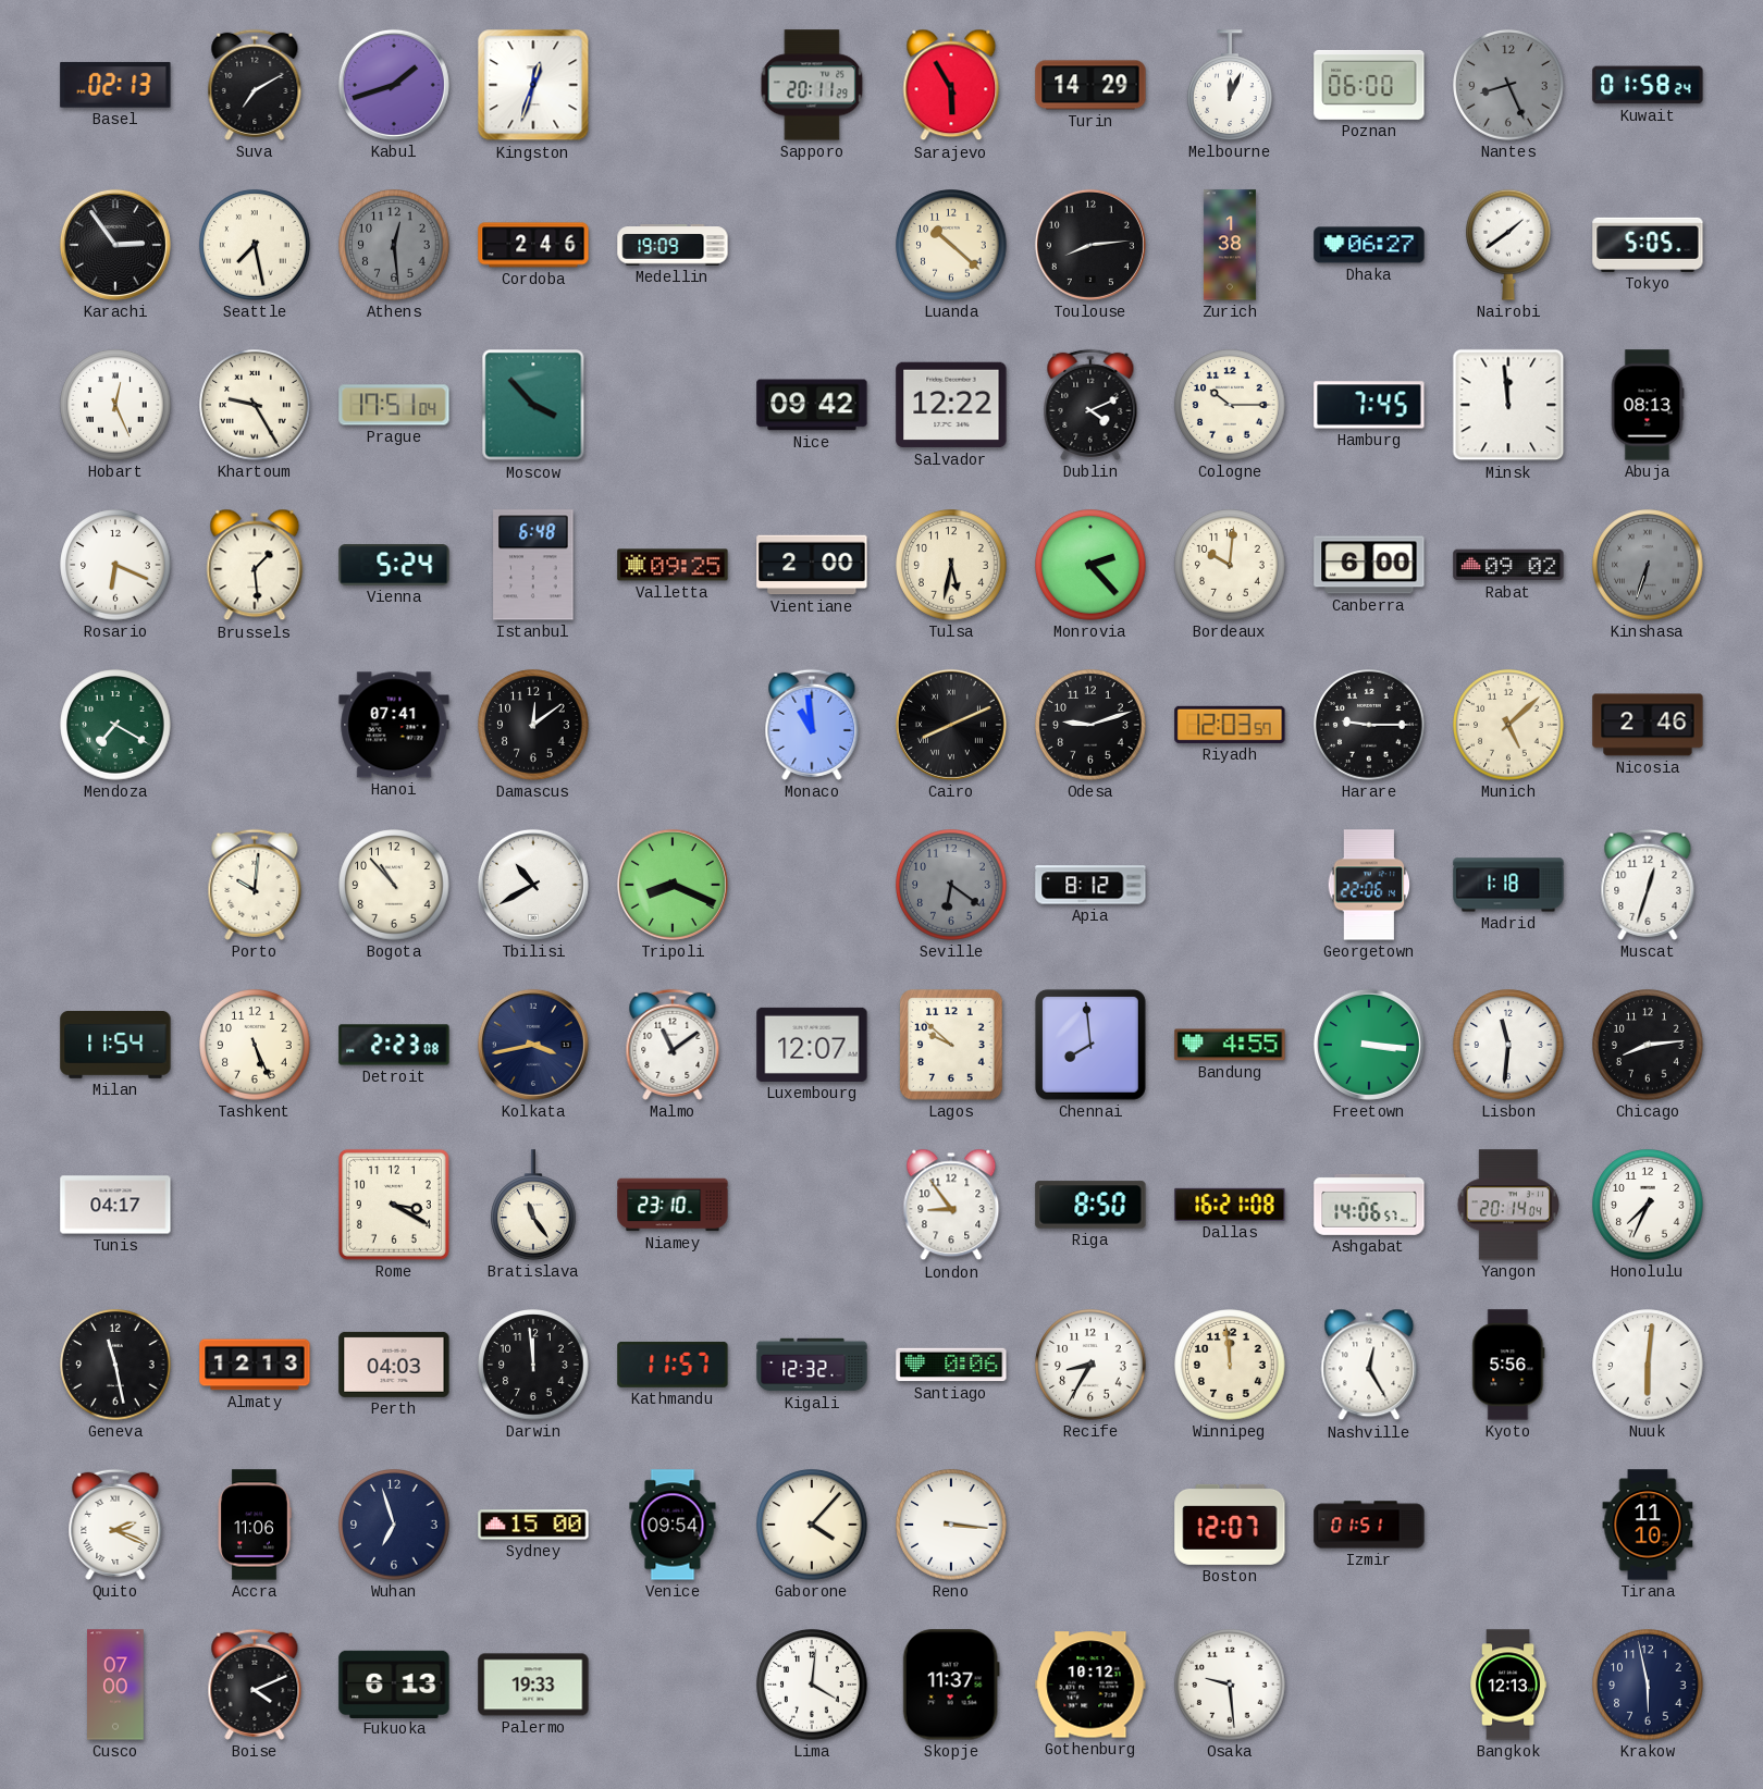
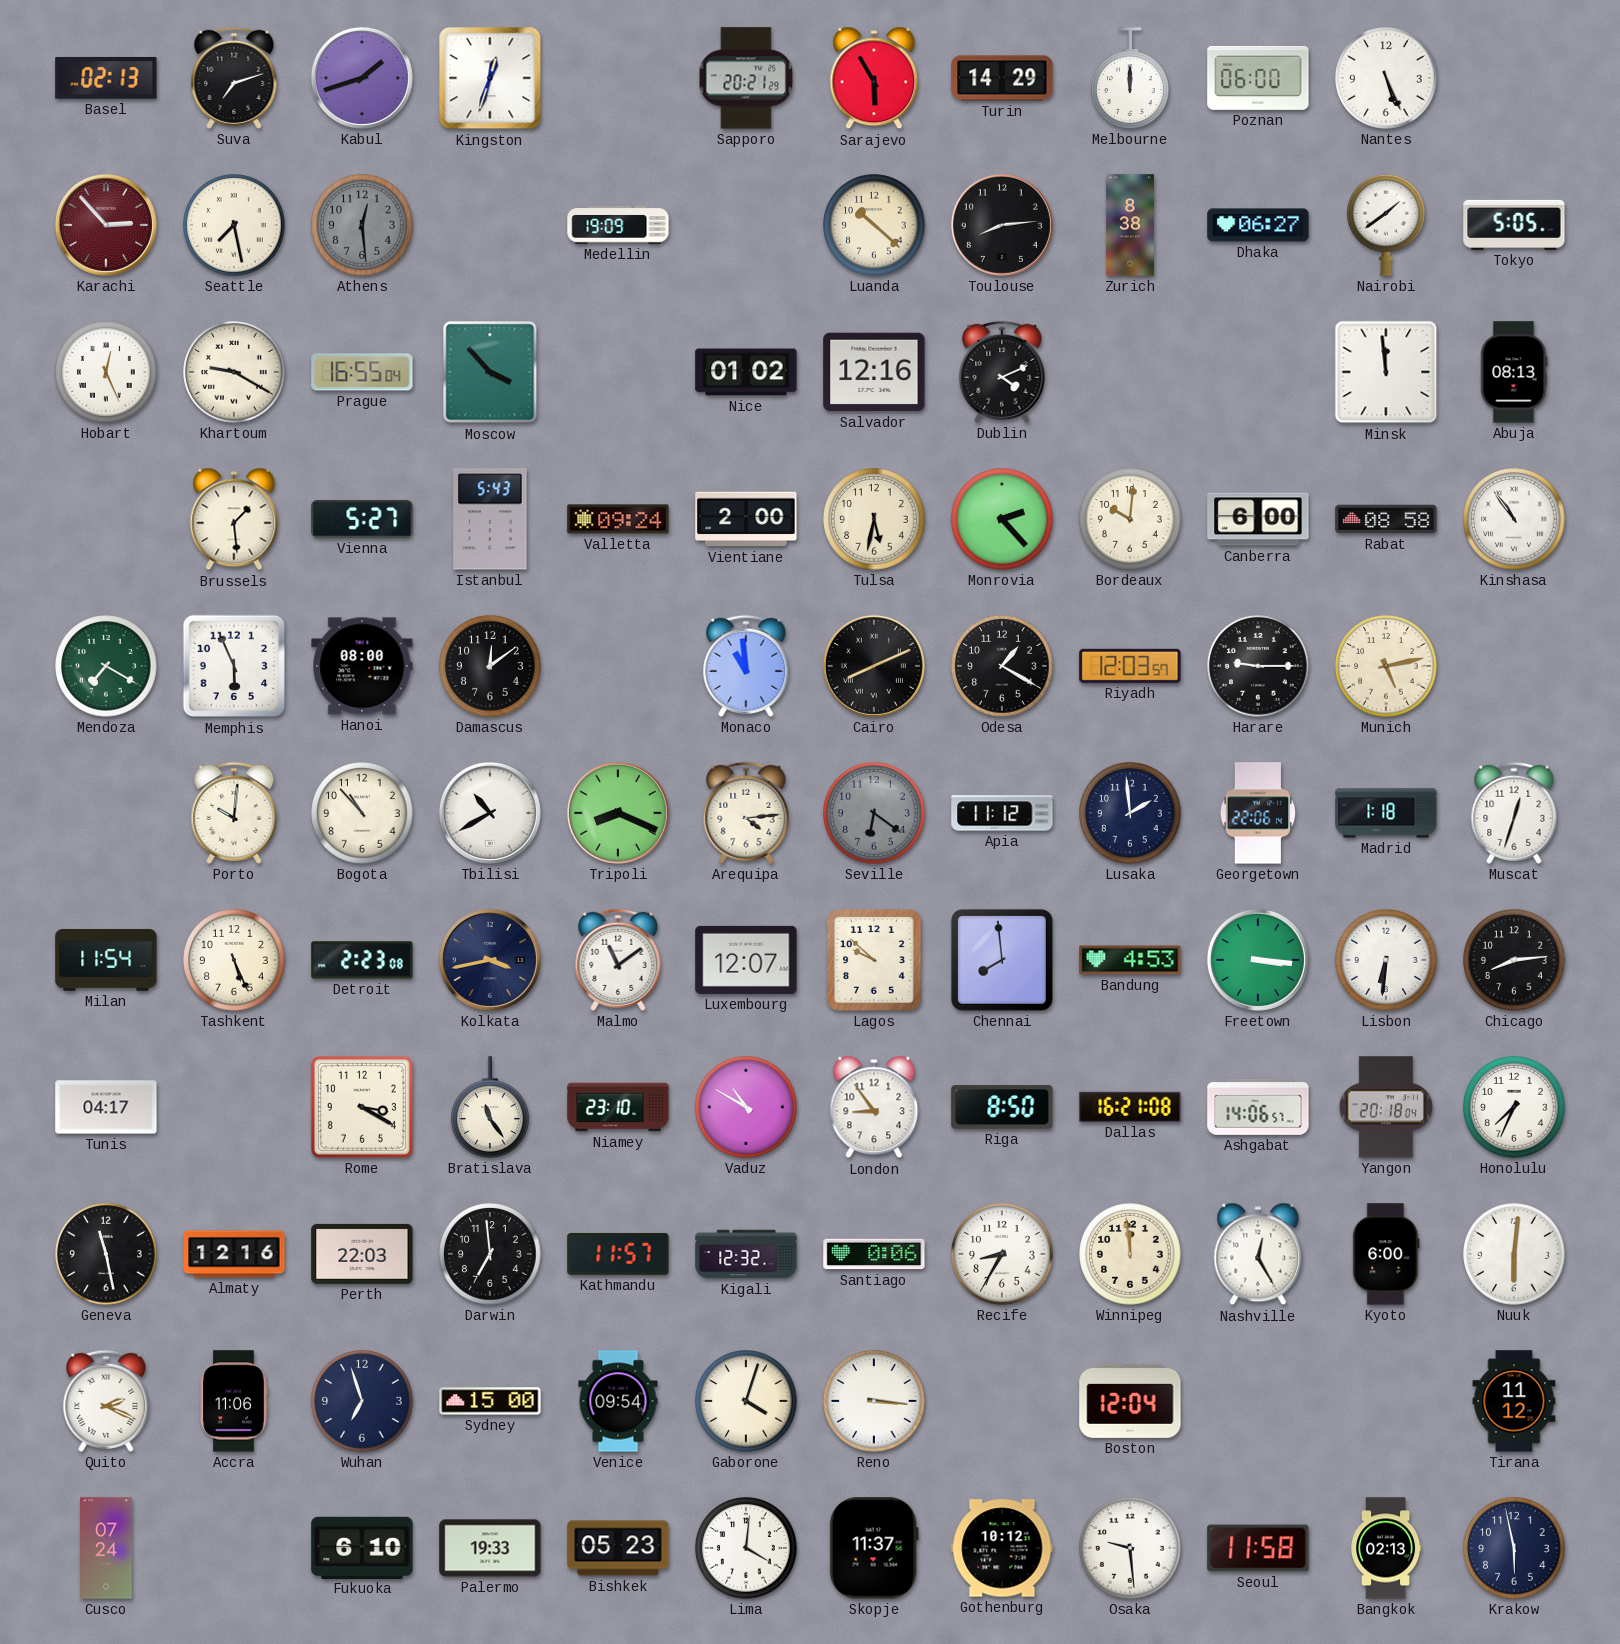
Suva: 7:10 -> 7:12 (234, 78)
Sapporo: 20:11 -> 20:21 (746, 78)
Melbourne: 12:04 -> 12:00 (1131, 78)
Nantes: 8:26 -> 5:26 (1386, 78)
Nantes dial: grey -> white (1386, 78)
Kuwait: 01:58 -> none (1648, 85)
Karachi: 2:54 -> 2:53 (106, 225)
Karachi dial: black -> burgundy (106, 225)
Cordoba: 2:46 -> none (533, 245)
Zurich: 1:38 -> 8:38 (1130, 225)
Khartoum: 9:25 -> 9:20 (234, 372)
Prague: 17:51 -> 16:55 (362, 372)
Nice: 09:42 -> 01:02 (746, 372)
Salvador: 12:22 -> 12:16 (874, 372)
Cologne: 10:15 -> none (1230, 405)
Hamburg: 7:45 -> none (1369, 405)
Rosario: 6:19 -> none (115, 565)
Vienna: 5:24 -> 5:27 (362, 519)
Istanbul: 6:48 -> 5:43 (490, 519)
Valletta: 09:25 -> 09:24 (618, 519)
Rabat: 09:02 -> 08:58 (1386, 519)
Kinshasa: 6:33 -> 10:54 (1514, 519)
Kinshasa dial: grey -> white (1514, 519)
Memphis: none -> 5:56 (234, 666)
Hanoi: 07:41 -> 08:00 (362, 666)
Odesa: 9:12 -> 1:20 (1002, 666)
Munich: 5:08 -> 5:13 (1386, 666)
Nicosia: 2:46 -> none (1648, 725)
Arequipa: none -> 4:14 (746, 813)
Apia: 8:12 -> 11:12 (1002, 813)
Lusaka: none -> 1:59 (1130, 813)
Bandung: 4:55 -> 4:53 (1130, 960)
Lisbon: 11:31 -> 6:31 (1386, 960)
Vaduz: none -> 10:50 (746, 1107)
Yangon: 20:14 -> 20:18 (1385, 1107)
Almaty: 12:13 -> 12:16 (234, 1254)
Perth: 04:03 -> 22:03 (362, 1254)
Darwin: 11:59 -> 6:59 (490, 1254)
Kyoto: 5:56 -> 6:00 (1386, 1254)
Gaborone: 4:07 -> 4:03 (746, 1401)
Boston: 12:07 -> 12:04 (1130, 1401)
Izmir: 01:51 -> none (1369, 1525)
Tirana: 11:10 -> 11:12 (1514, 1401)
Cusco: 07:00 -> 07:24 (107, 1548)
Boise: 4:11 -> none (255, 1685)
Fukuoka: 6:13 -> 6:10 (362, 1547)
Bishkek: none -> 05:23 (618, 1548)
Seoul: none -> 11:58 (1258, 1548)
Bangkok: 12:13 -> 02:13 (1386, 1548)
